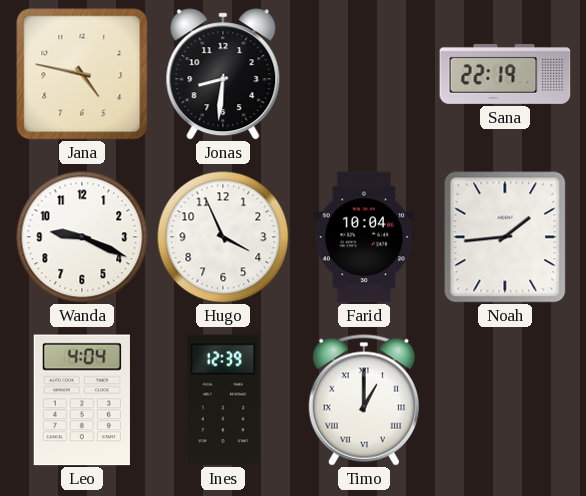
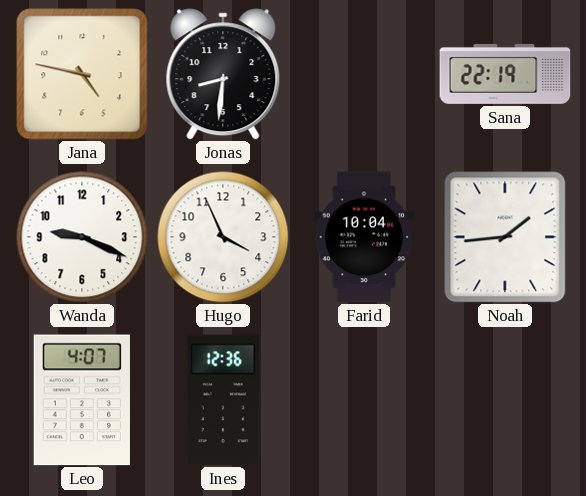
Leo: 4:04 -> 4:07 (82, 400)
Ines: 12:39 -> 12:36 (223, 400)
Timo: 1:00 -> none (364, 400)
